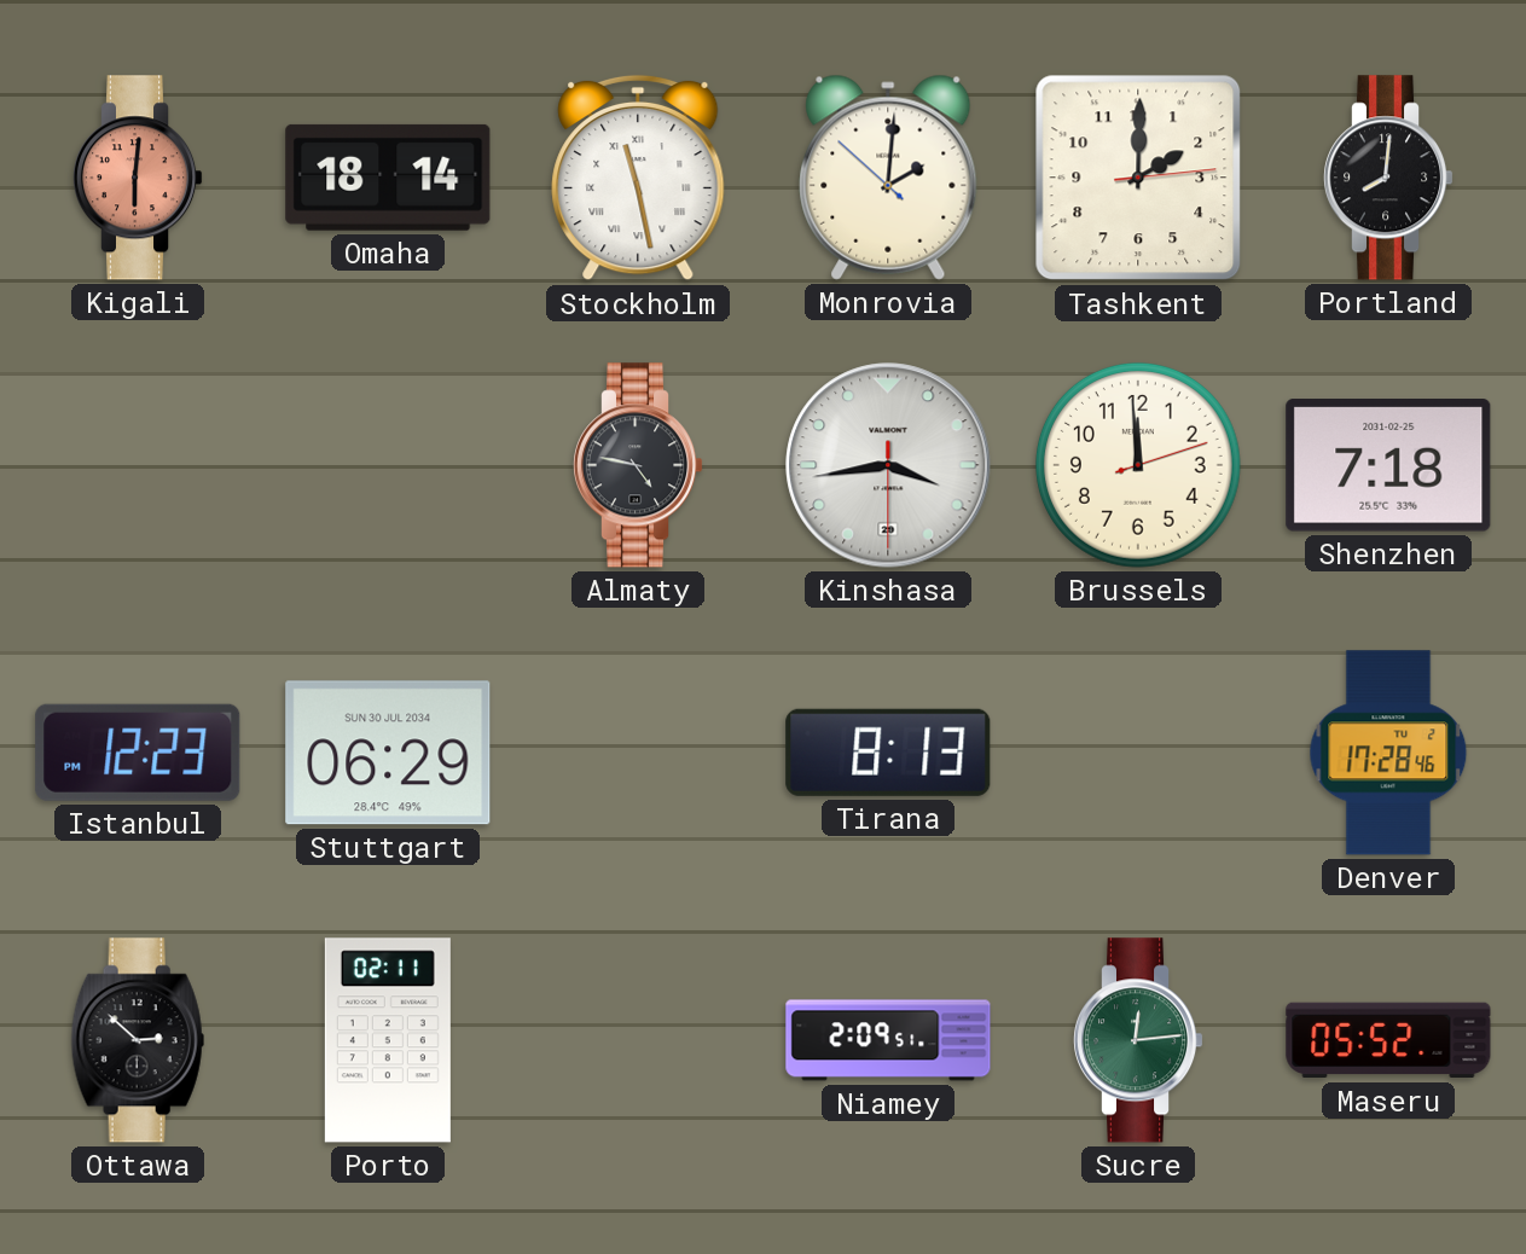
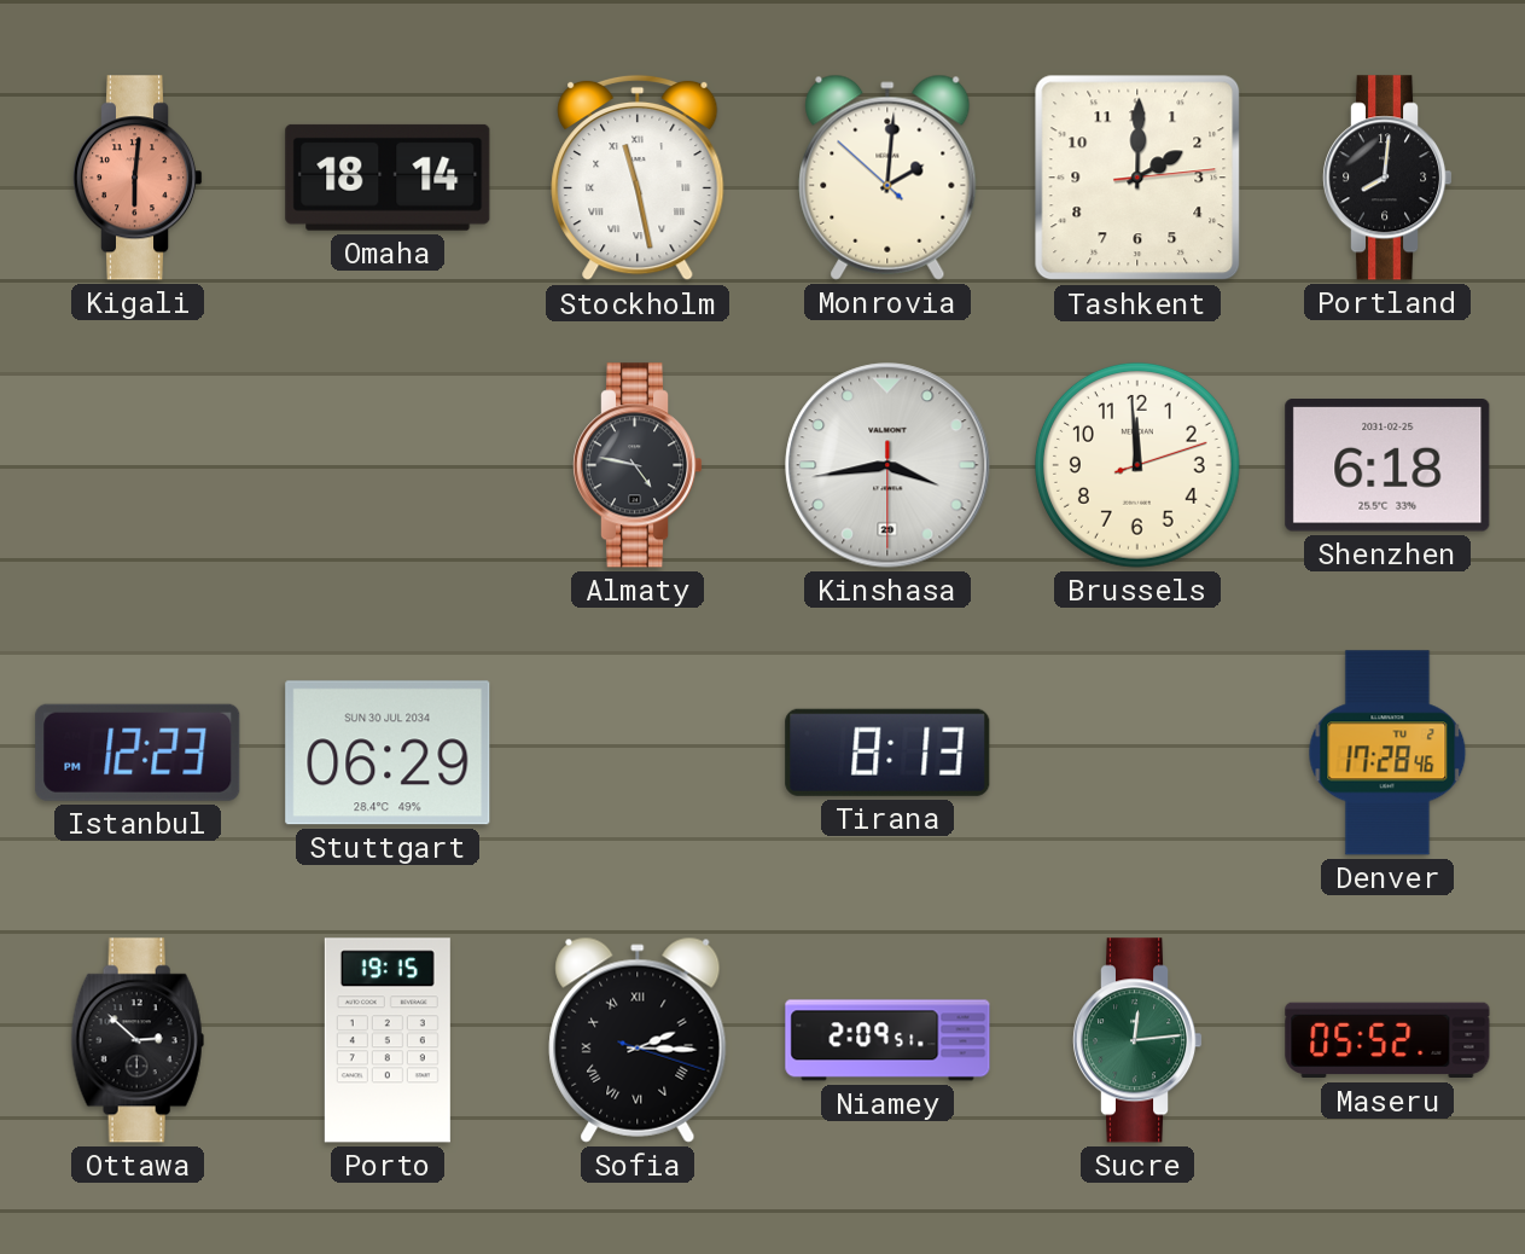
Shenzhen: 7:18 -> 6:18 (1387, 465)
Porto: 02:11 -> 19:15 (388, 1040)
Sofia: none -> 2:15 (638, 1040)
